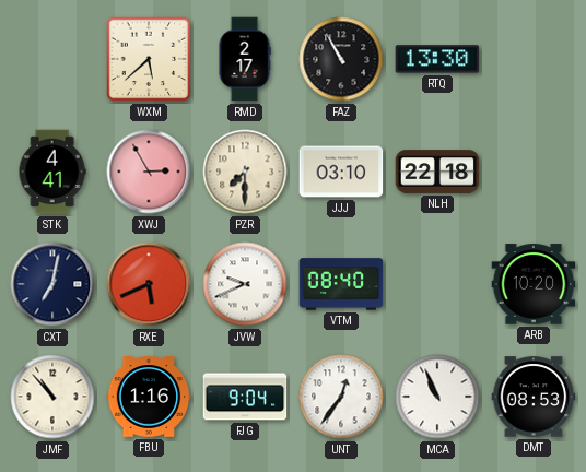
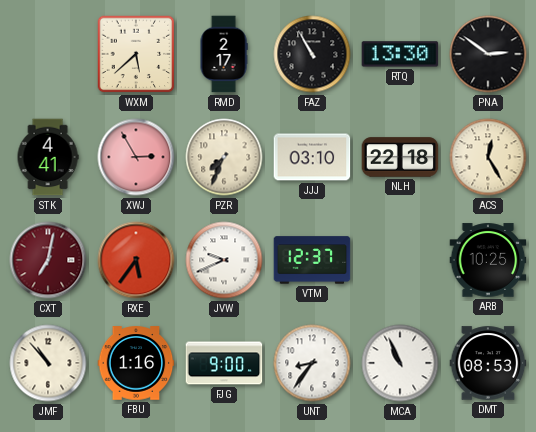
PNA: none -> 2:51 (488, 54)
PZR: 7:30 -> 7:34 (224, 157)
ACS: none -> 12:25 (488, 157)
CXT dial: navy -> burgundy (48, 260)
RXE: 5:41 -> 5:36 (136, 260)
VTM: 08:40 -> 12:37 (312, 260)
ARB: 10:20 -> 10:25 (488, 260)
FJG: 9:04 -> 9:00 (224, 363)
UNT: 12:36 -> 8:36 (312, 363)
